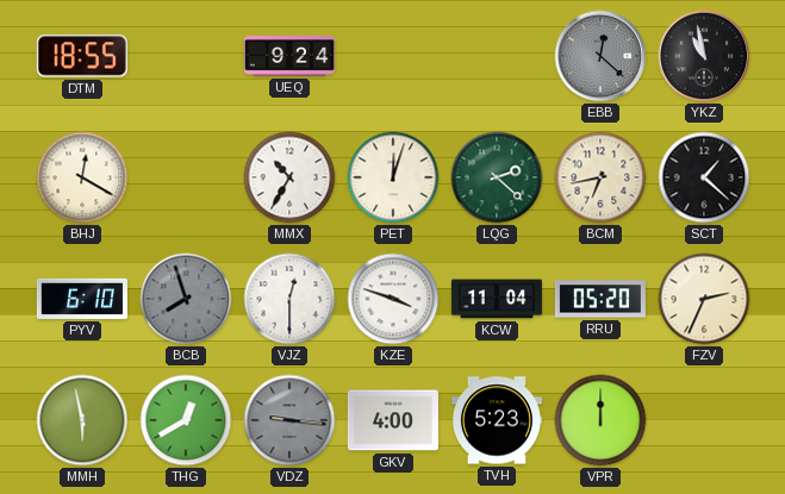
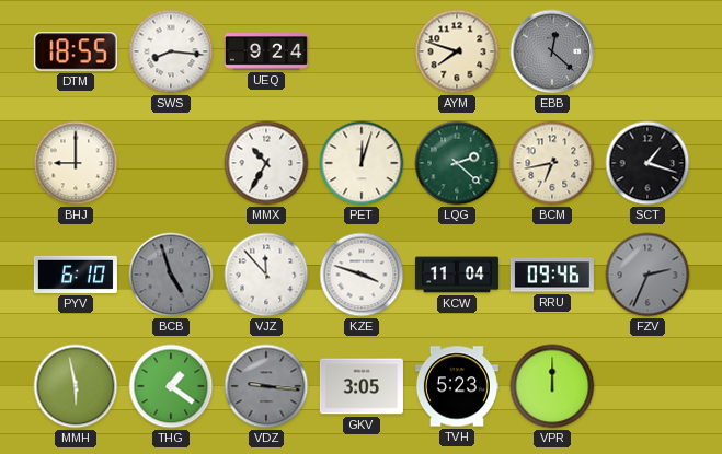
SWS: none -> 8:16 (171, 51)
AYM: none -> 7:48 (457, 51)
YKZ: 10:58 -> none (704, 56)
BHJ: 12:20 -> 9:00 (76, 163)
SCT: 1:22 -> 1:18 (647, 163)
BCB: 7:57 -> 4:57 (171, 275)
VJZ: 12:30 -> 11:53 (266, 275)
RRU: 05:20 -> 09:46 (552, 275)
FZV dial: cream -> grey (647, 275)
THG: 12:40 -> 1:21 (171, 386)
GKV: 4:00 -> 3:05 (362, 386)
